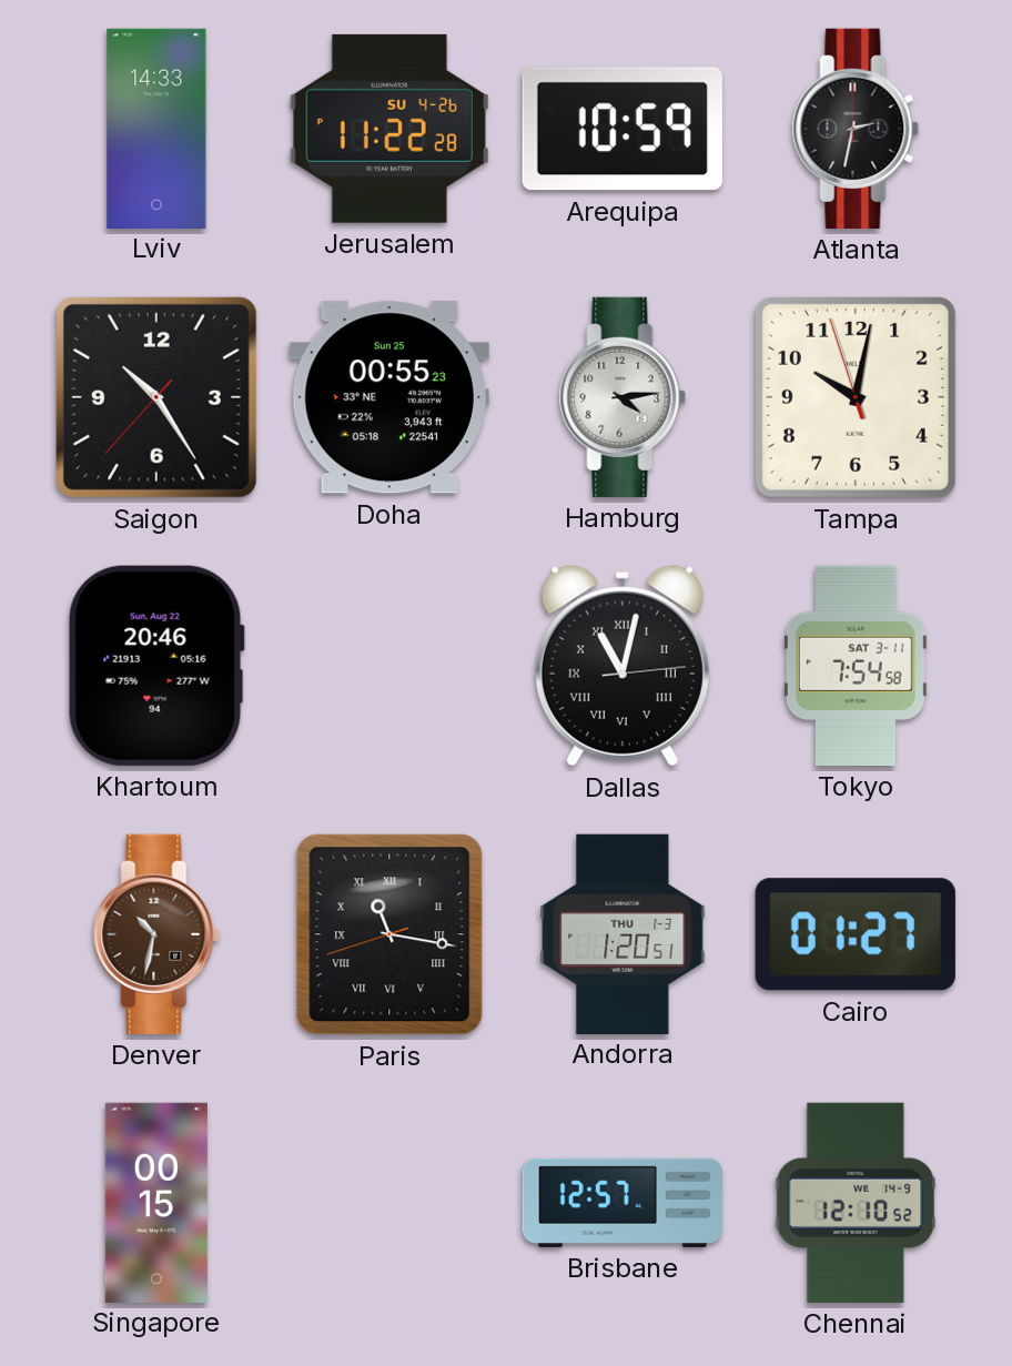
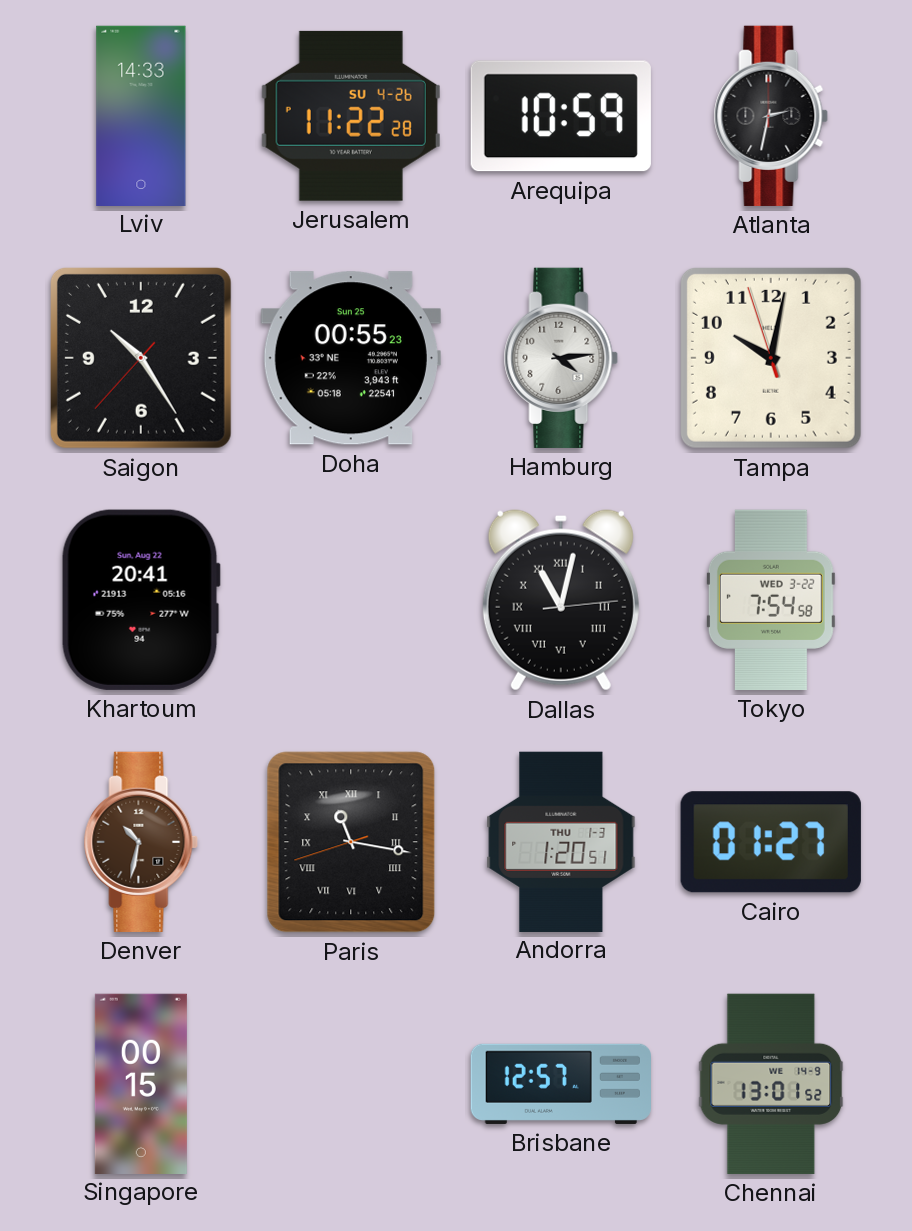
Khartoum: 20:46 -> 20:41 (141, 600)
Tokyo date: SAT 3-11 -> WED 3-22 (771, 600)
Chennai: 12:10 -> 13:01 (771, 1084)
